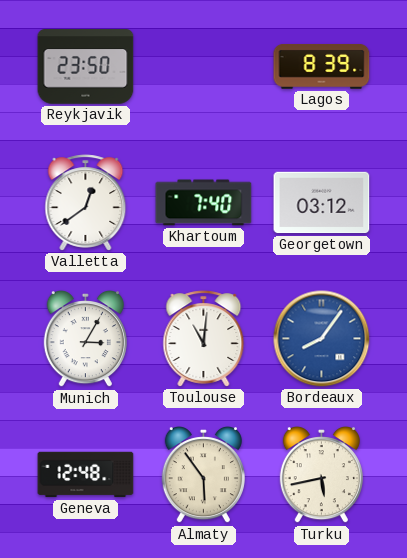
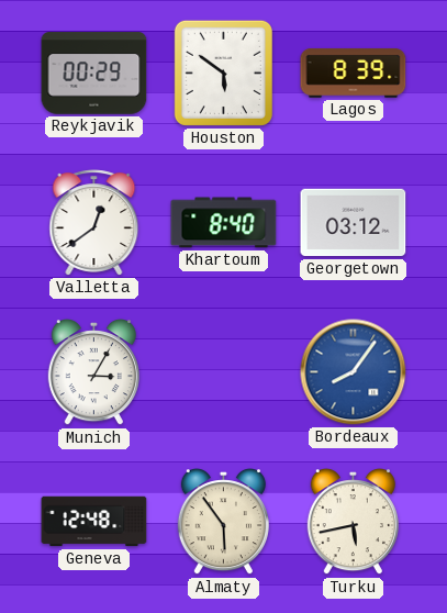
Reykjavik: 23:50 -> 00:29 (94, 74)
Houston: none -> 5:51 (223, 73)
Khartoum: 7:40 -> 8:40 (224, 223)
Toulouse: 11:01 -> none (204, 339)
